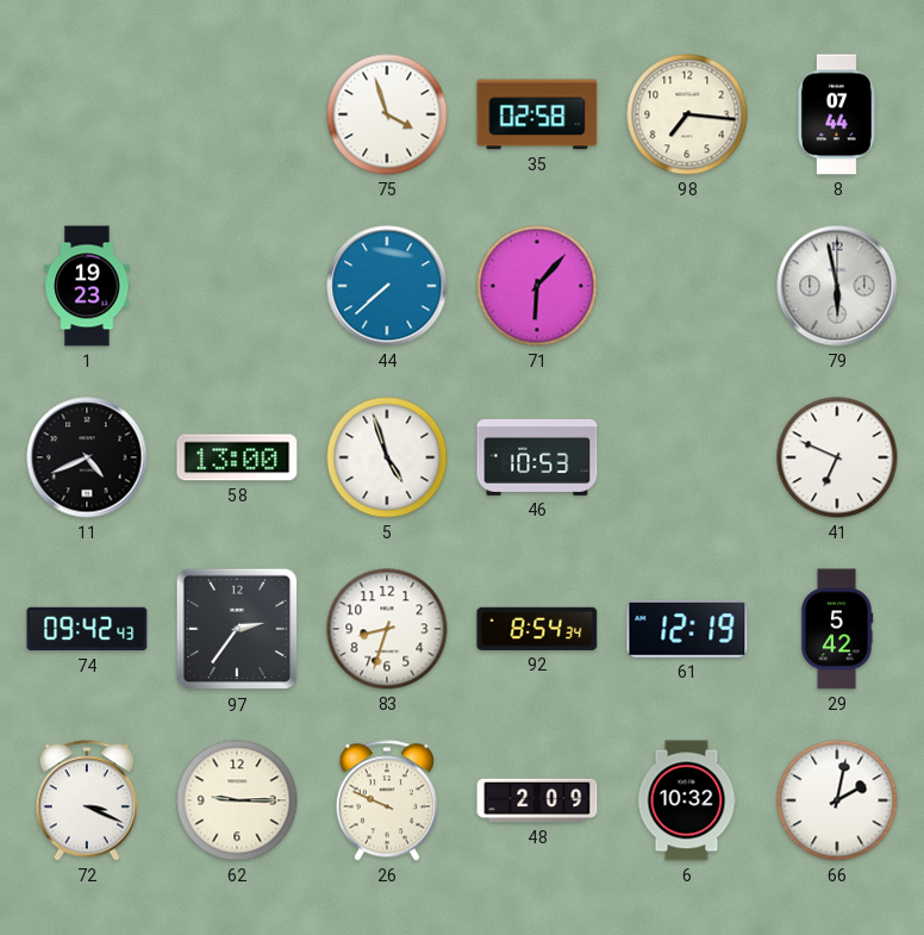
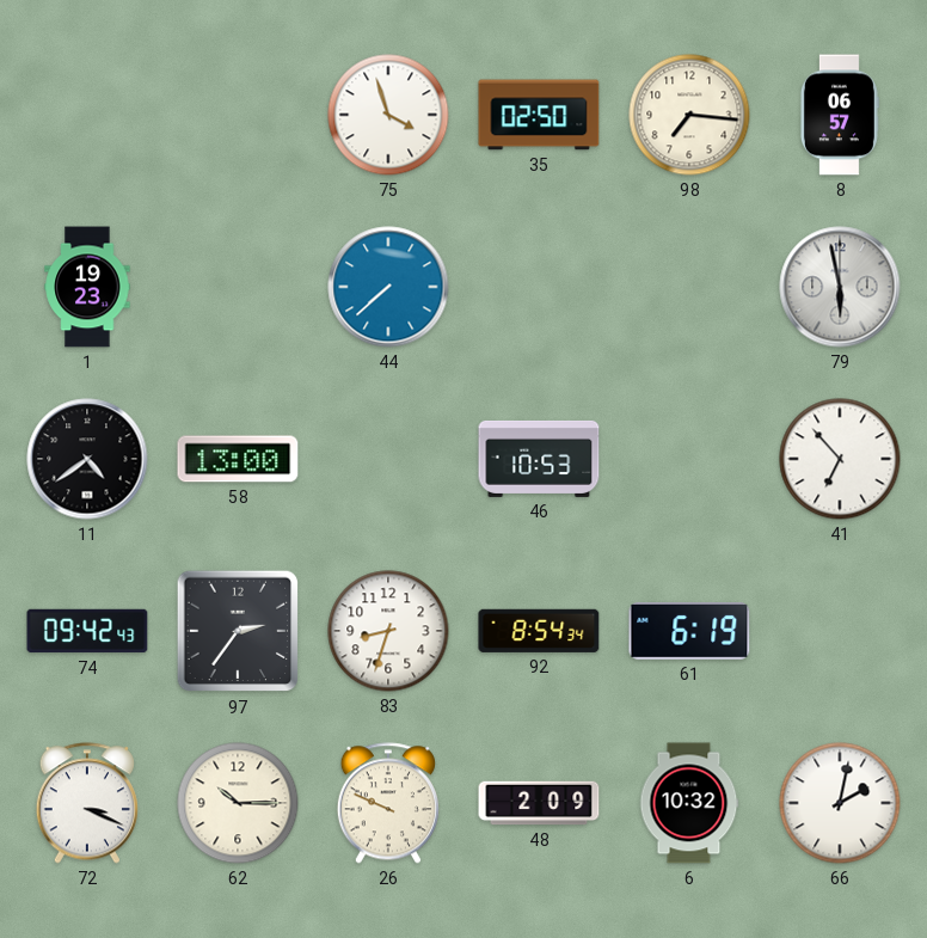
35: 02:58 -> 02:50 (539, 115)
8: 07:44 -> 06:57 (839, 115)
71: 6:07 -> none (537, 286)
11: 4:41 -> 4:39 (87, 459)
5: 4:57 -> none (387, 457)
41: 6:49 -> 6:53 (840, 459)
61: 12:19 -> 6:19 (689, 632)
29: 5:42 -> none (837, 629)
62: 9:15 -> 10:15 (238, 803)
